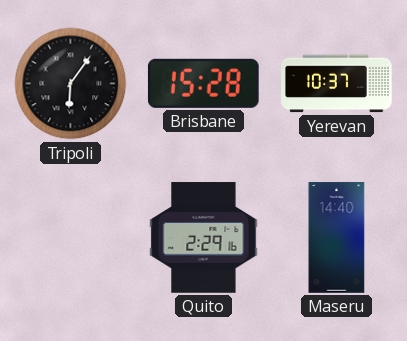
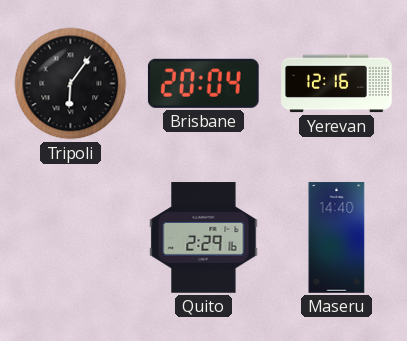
Brisbane: 15:28 -> 20:04 (203, 83)
Yerevan: 10:37 -> 12:16 (337, 84)
